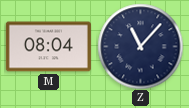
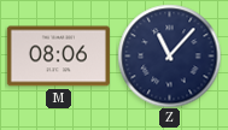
M: 08:04 -> 08:06 (58, 57)
